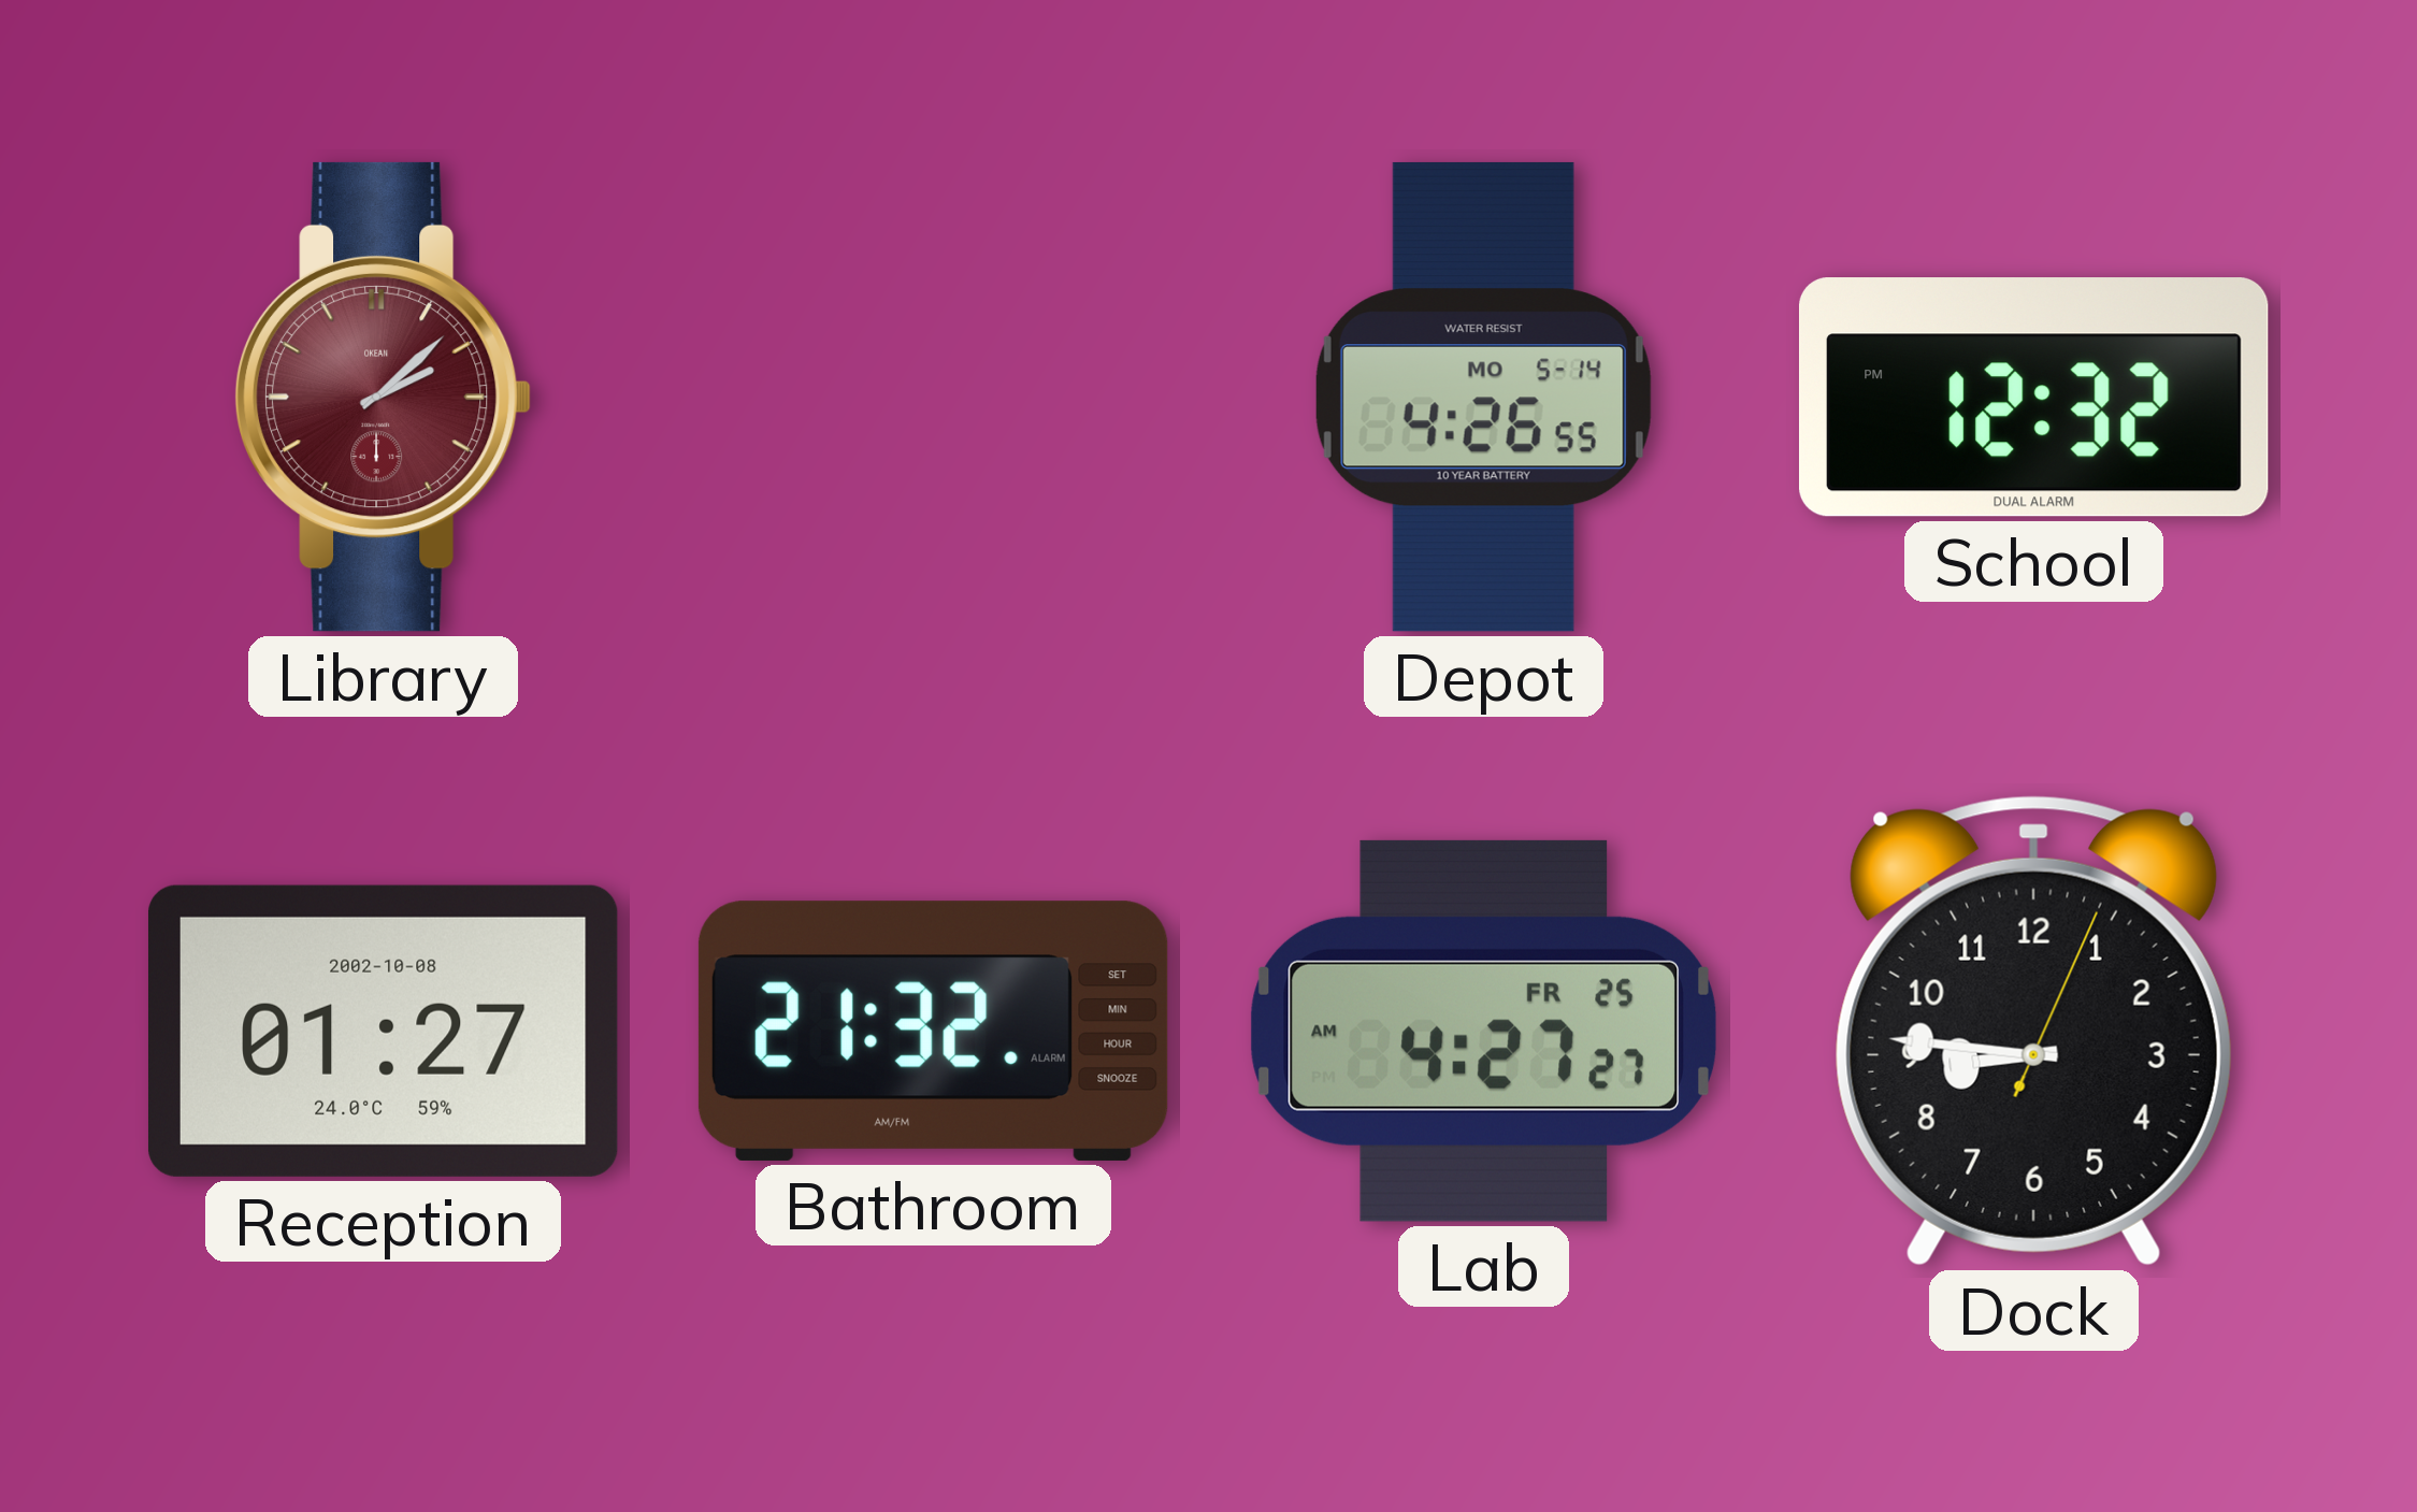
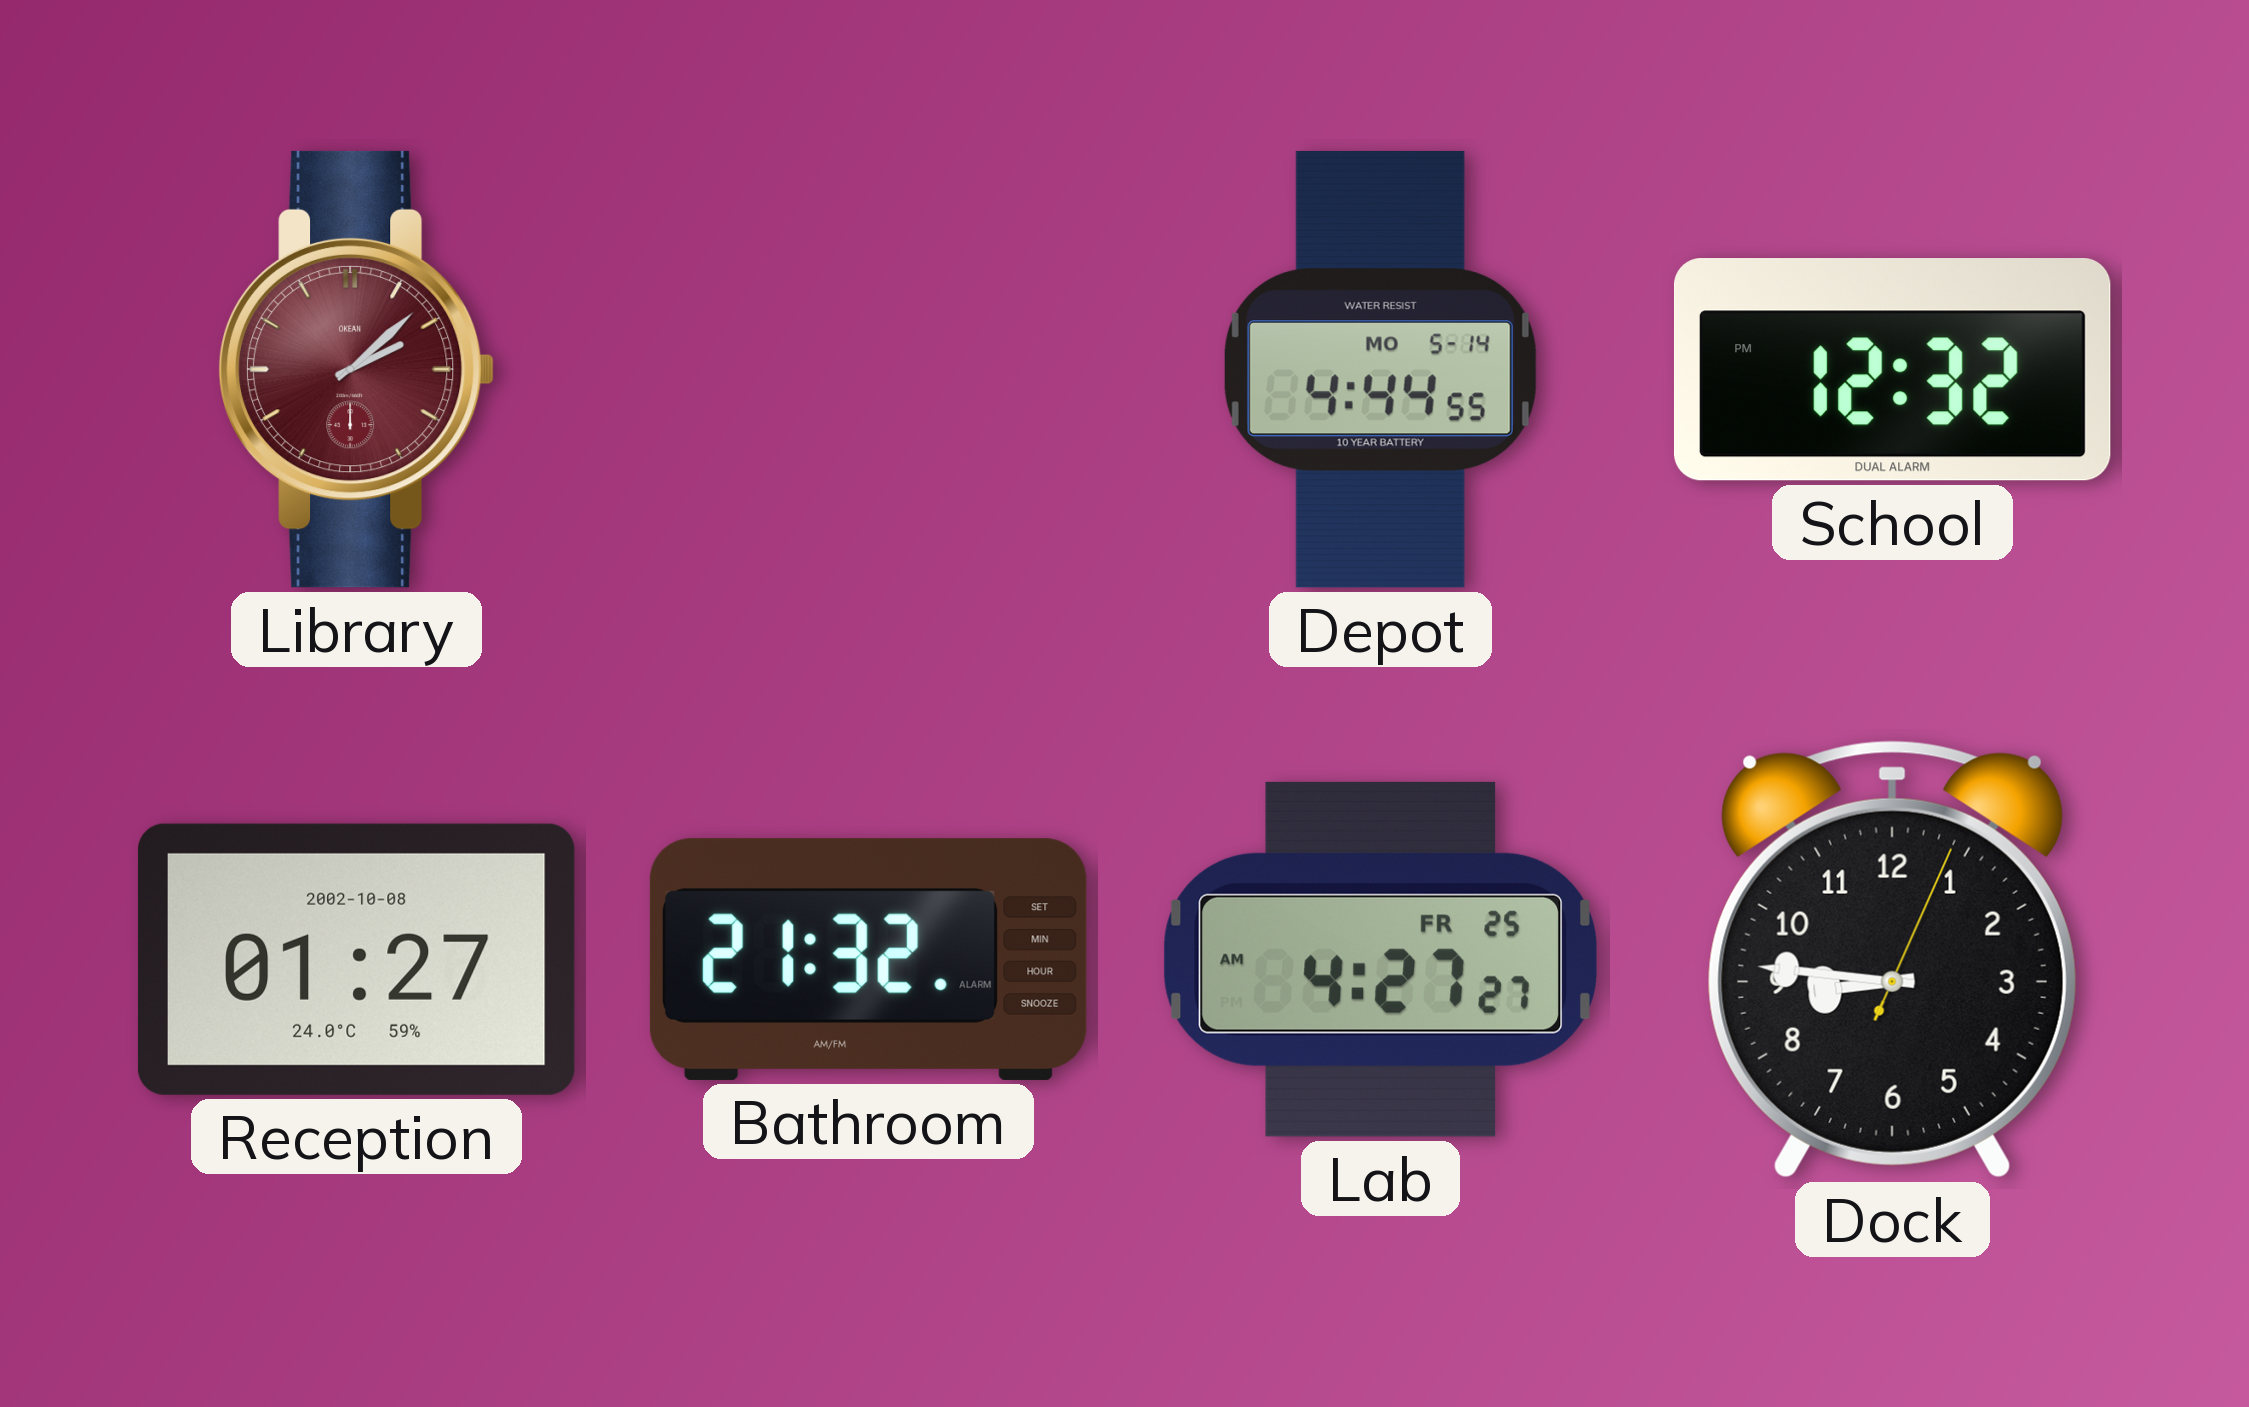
Depot: 4:26 -> 4:44 (1380, 369)
